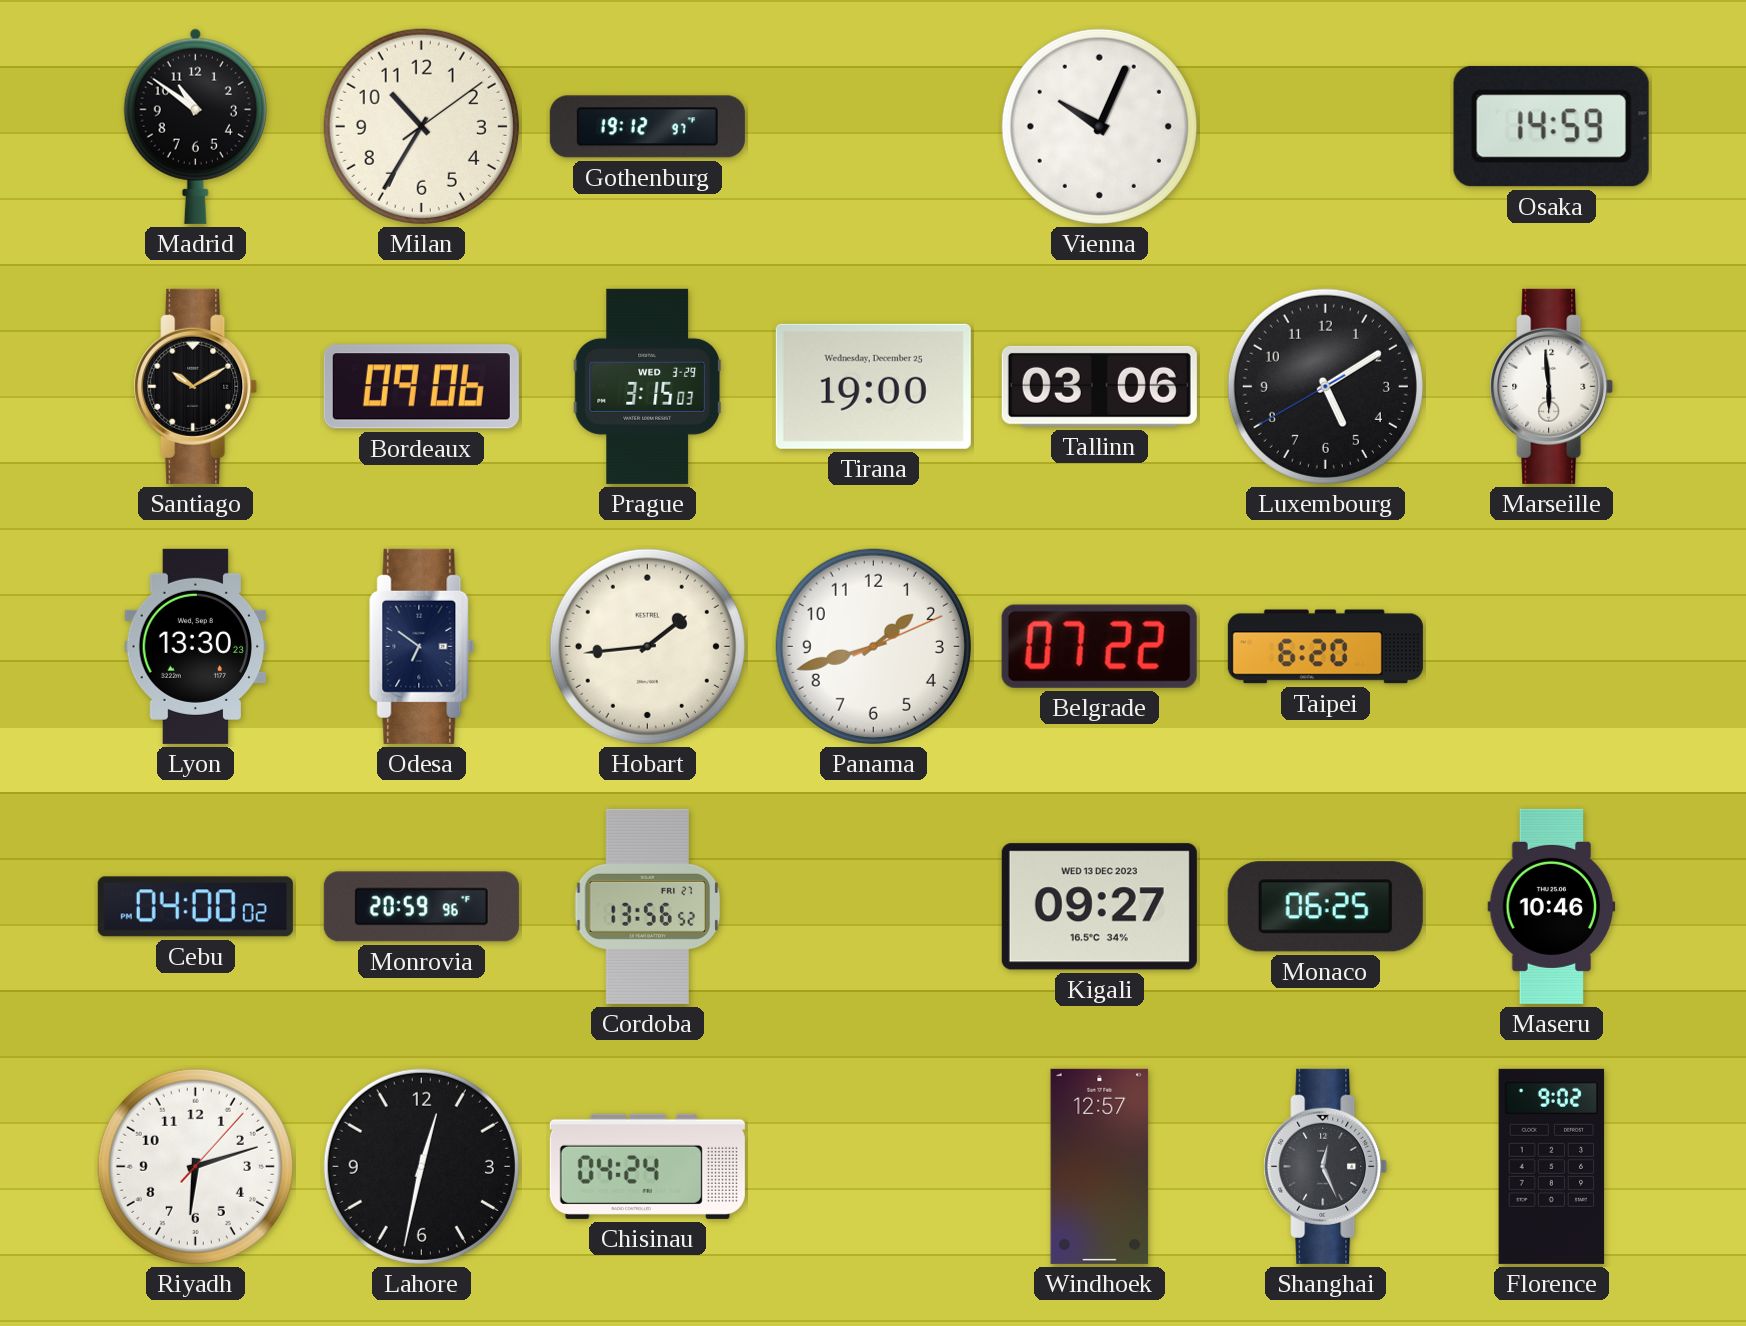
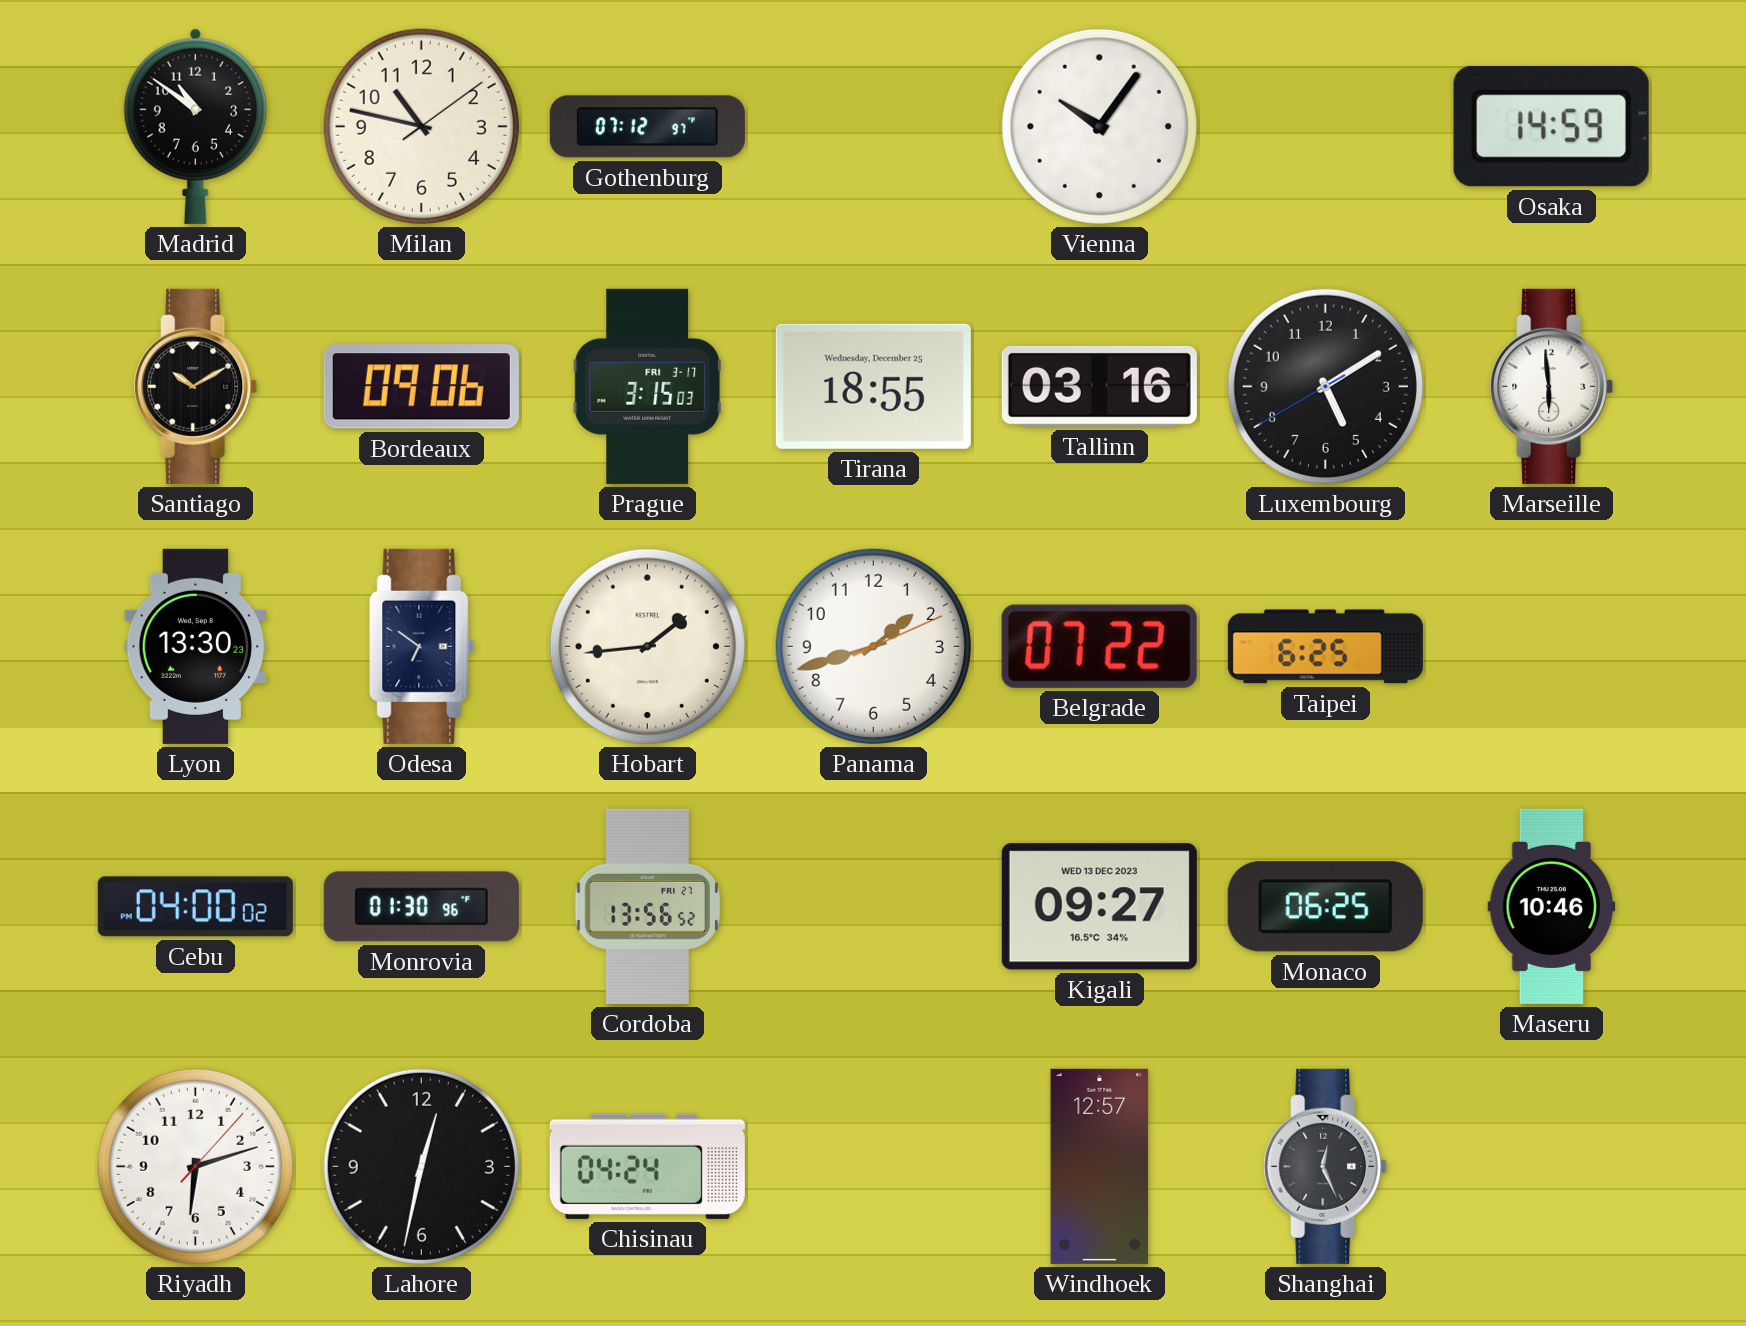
Milan: 10:35 -> 10:47 (421, 126)
Gothenburg: 19:12 -> 07:12 (647, 127)
Vienna: 10:04 -> 10:06 (1099, 126)
Prague date: WED 3-29 -> FRI 3-17 (648, 386)
Tirana: 19:00 -> 18:55 (873, 386)
Tallinn: 03:06 -> 03:16 (1099, 386)
Taipei: 6:20 -> 6:25 (1325, 647)
Monrovia: 20:59 -> 01:30 (421, 907)
Florence: 9:02 -> none (1552, 1166)
